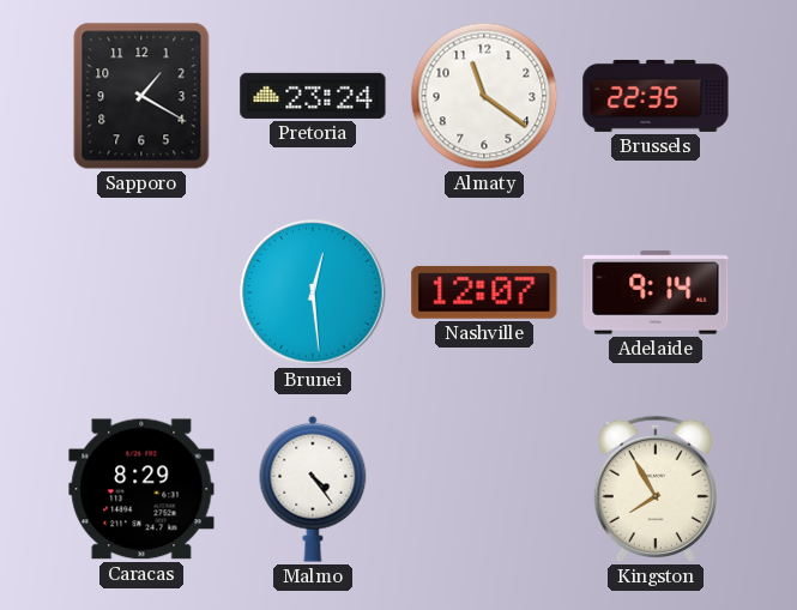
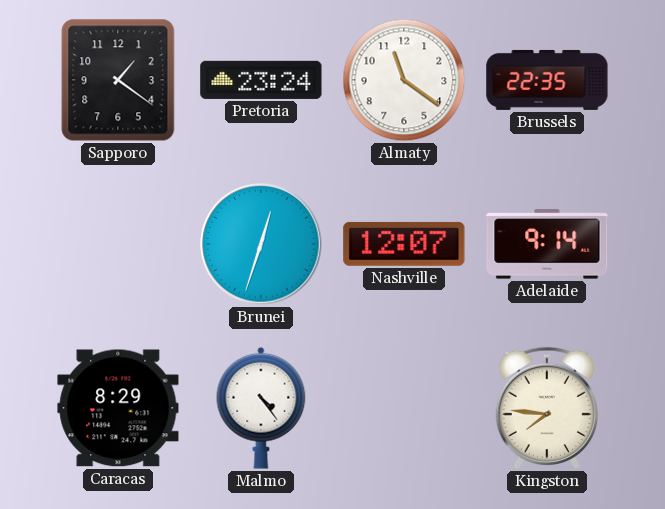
Sapporo: 1:20 -> 1:21 (118, 80)
Brunei: 12:29 -> 12:33 (261, 244)
Kingston: 7:55 -> 7:46 (546, 408)
